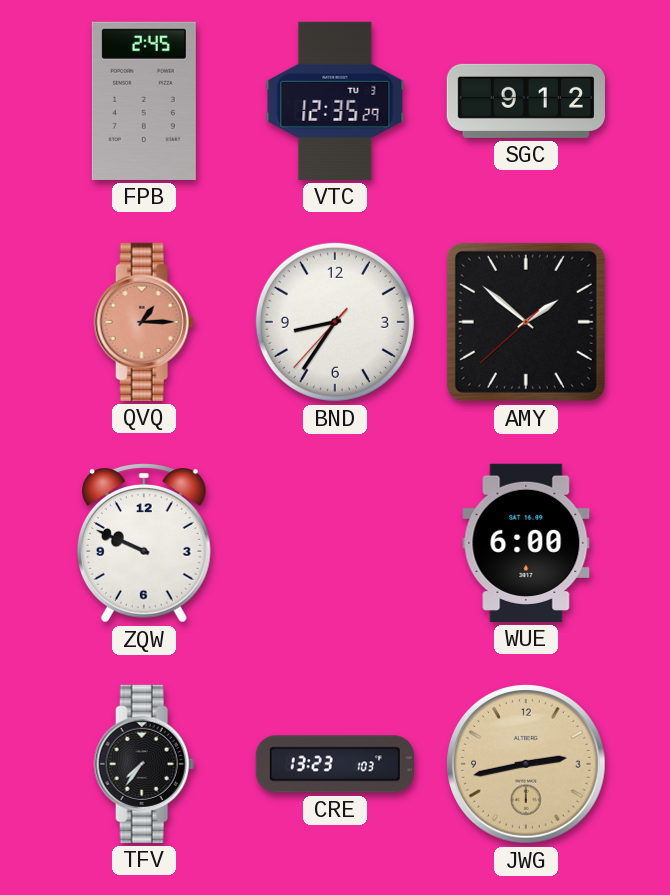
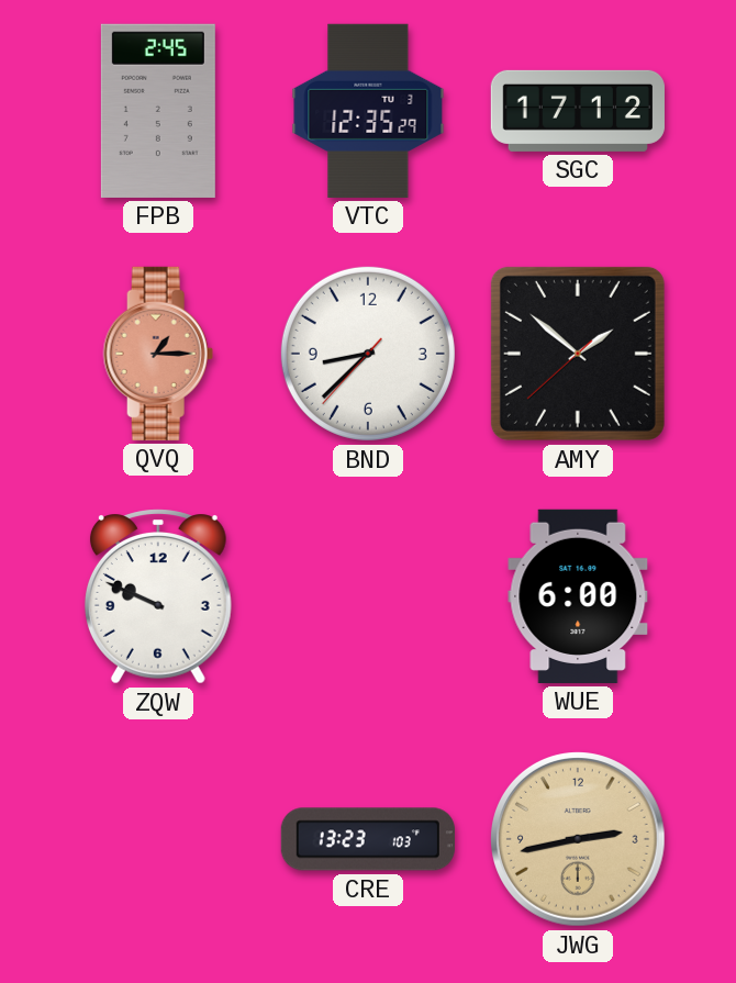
SGC: 9:12 -> 17:12 (578, 111)
BND: 8:35 -> 8:37 (368, 354)
TFV: 7:36 -> none (144, 764)
